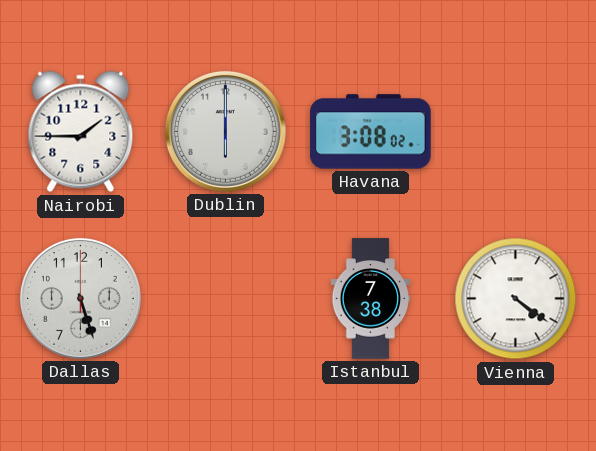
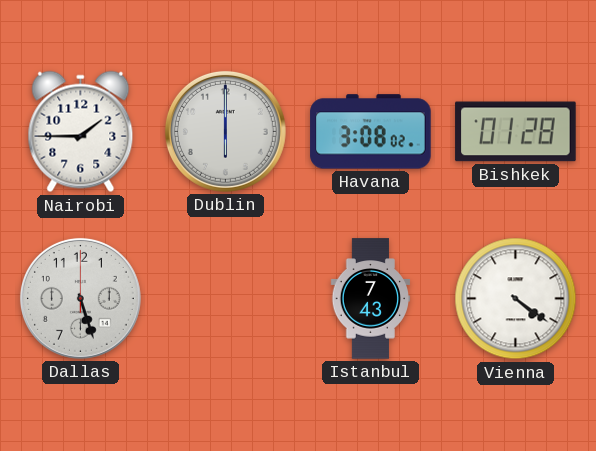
Bishkek: none -> 01:28 (516, 132)
Istanbul: 7:38 -> 7:43 (371, 299)
